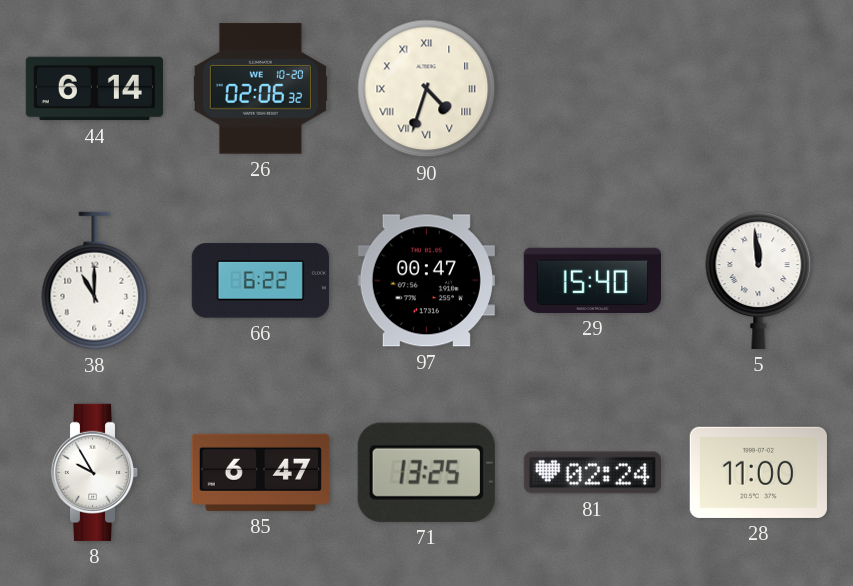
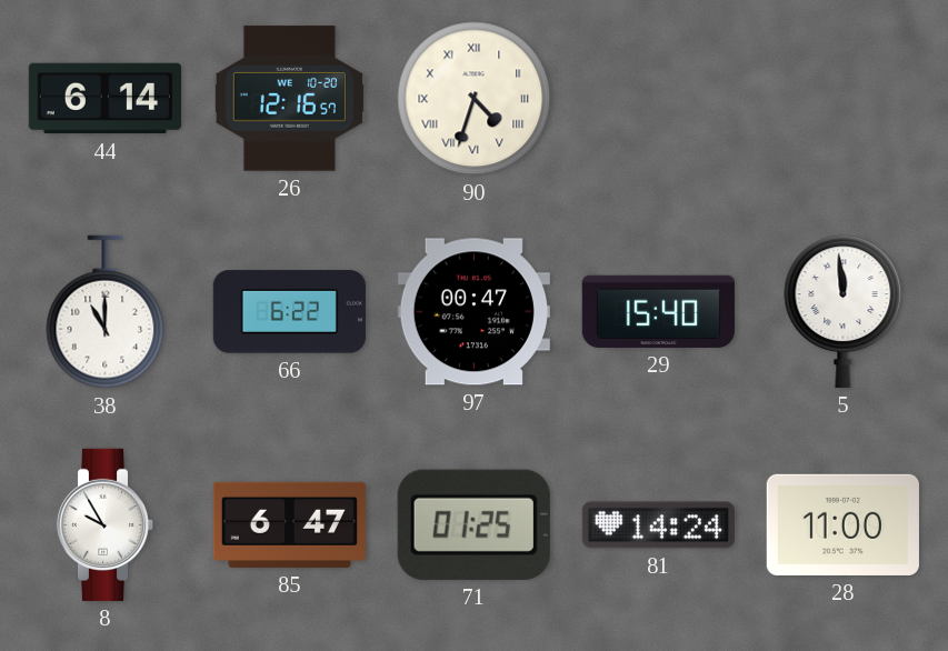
26: 02:06 -> 12:16 (289, 99)
71: 13:25 -> 01:25 (473, 524)
81: 02:24 -> 14:24 (658, 525)
